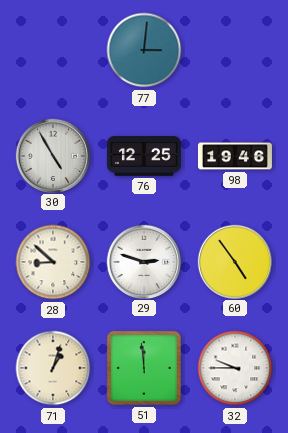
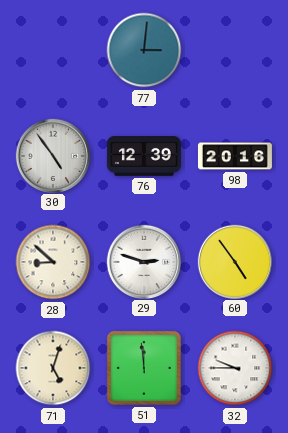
30: 4:55 -> 4:54 (52, 155)
76: 12:25 -> 12:39 (144, 157)
98: 19:46 -> 20:16 (235, 156)
71: 1:03 -> 5:03 (53, 368)
